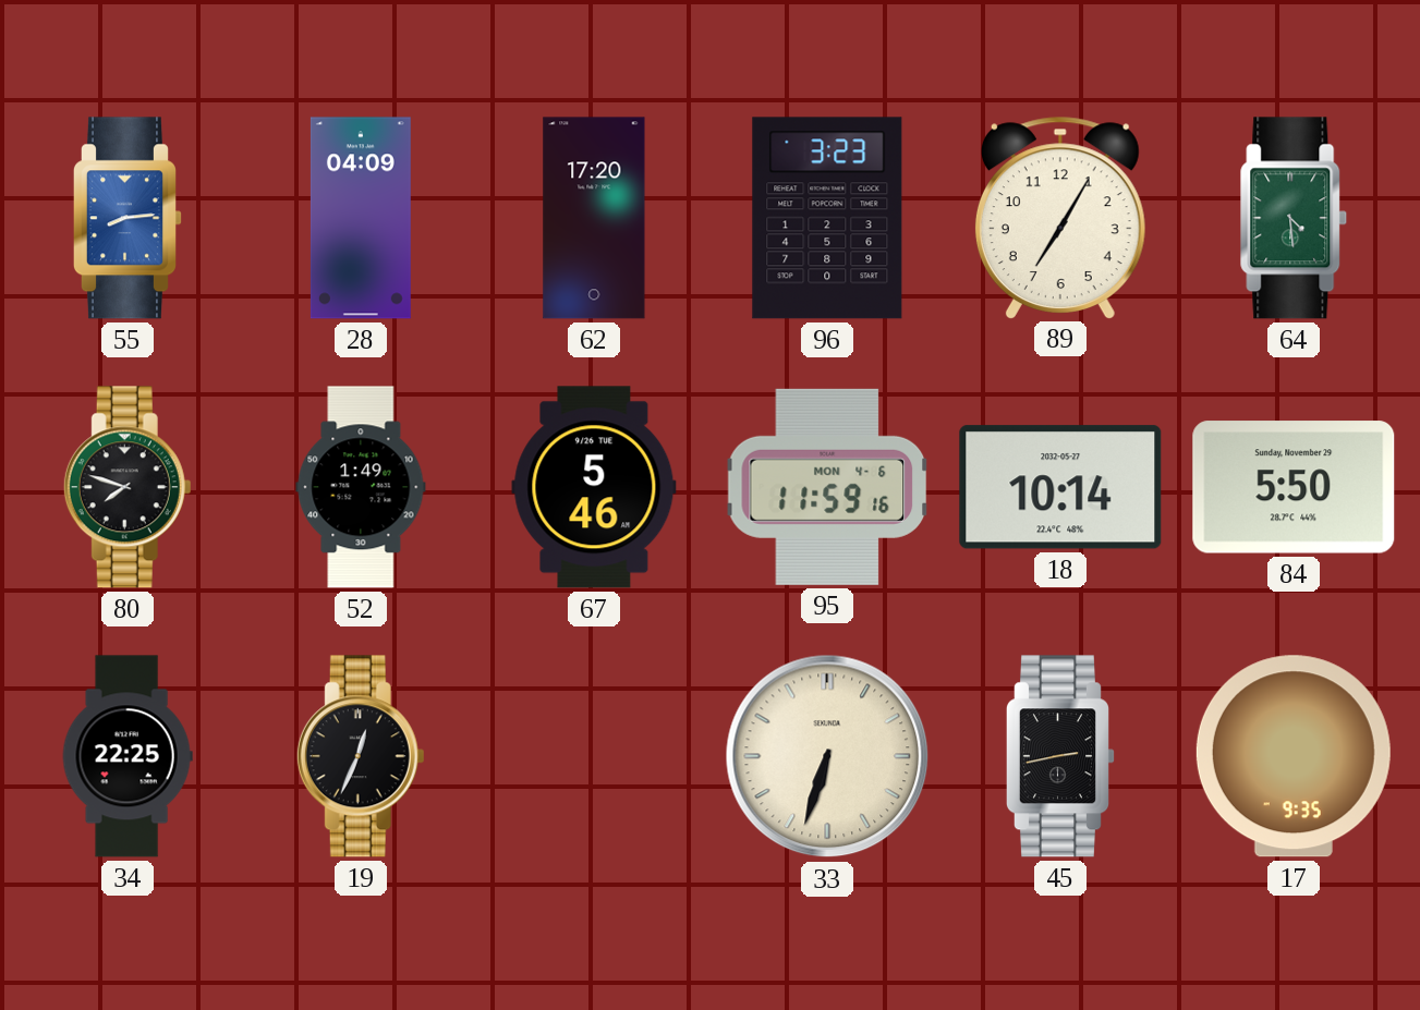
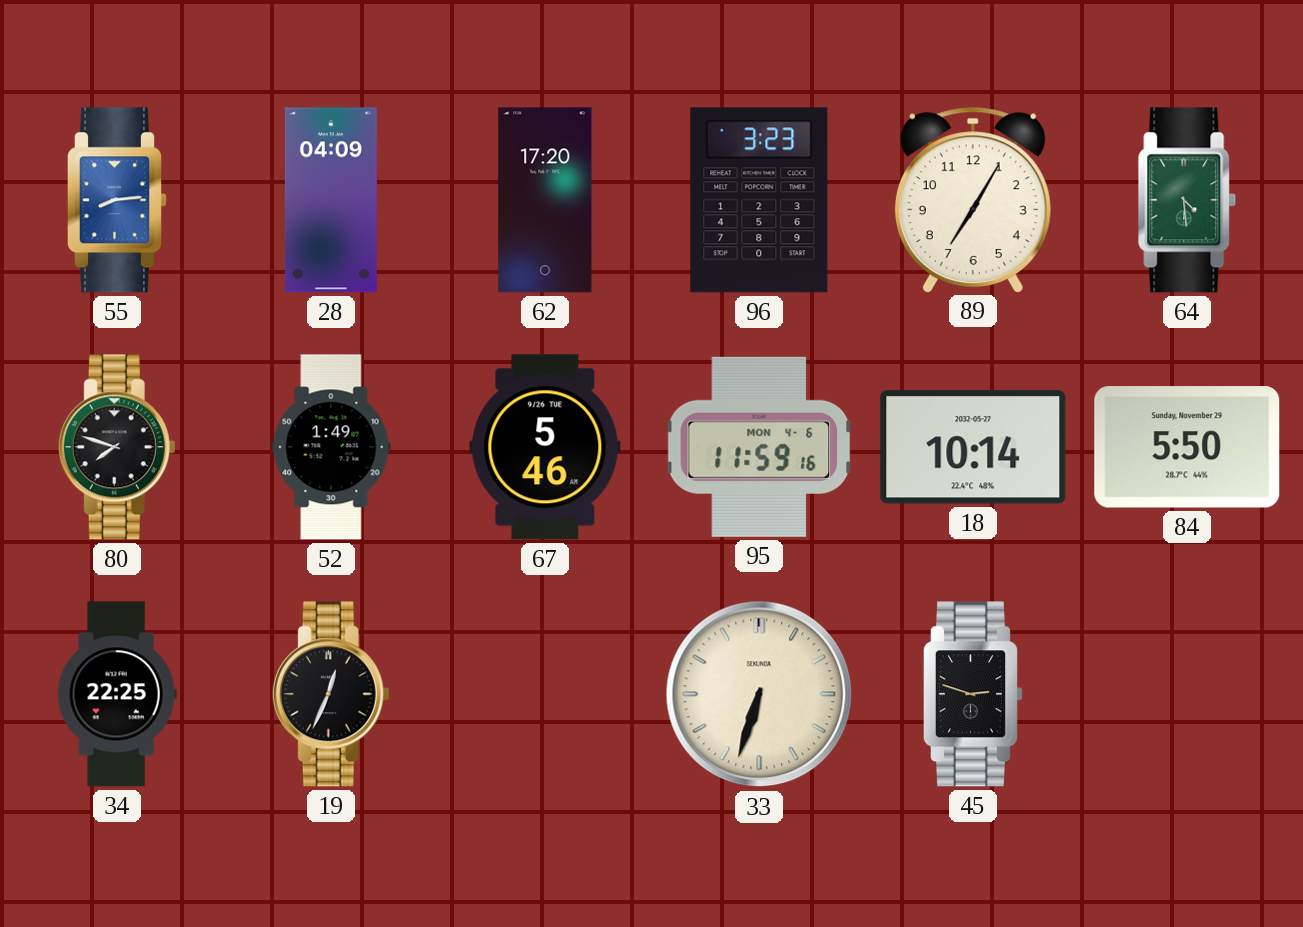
45: 2:43 -> 2:48 (973, 694)
17: 9:35 -> none (1294, 756)
